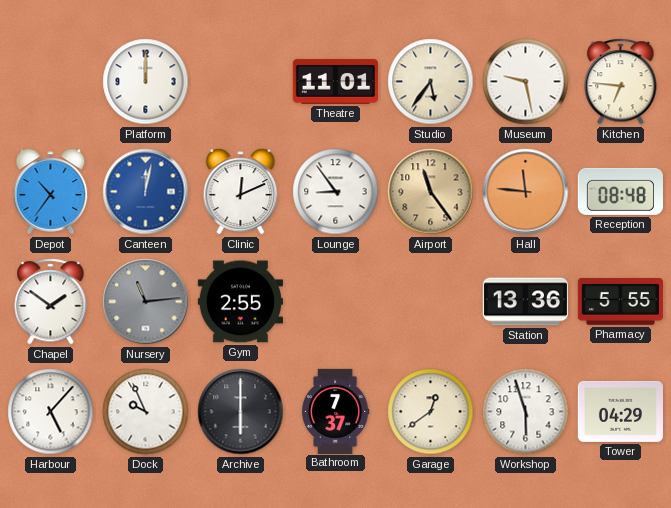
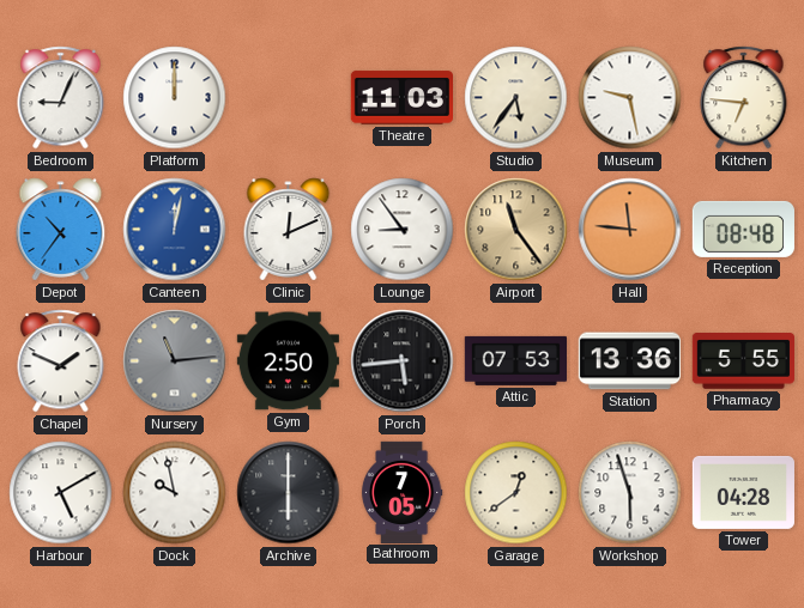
Bedroom: none -> 9:04 (61, 98)
Theatre: 11:01 -> 11:03 (401, 98)
Chapel: 1:51 -> 1:49 (61, 361)
Gym: 2:55 -> 2:50 (288, 361)
Porch: none -> 5:44 (403, 361)
Attic: none -> 07:53 (515, 360)
Harbour: 5:07 -> 5:10 (61, 493)
Dock: 9:56 -> 9:58 (175, 493)
Bathroom: 7:37 -> 7:05 (401, 492)
Tower: 04:29 -> 04:28 (743, 492)
